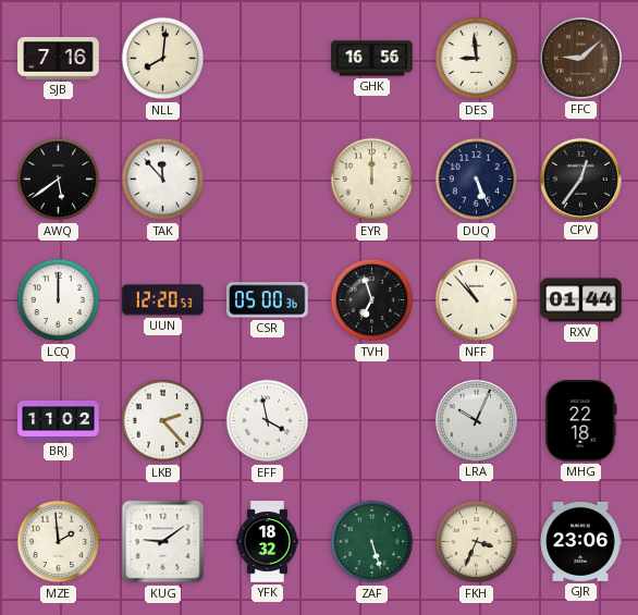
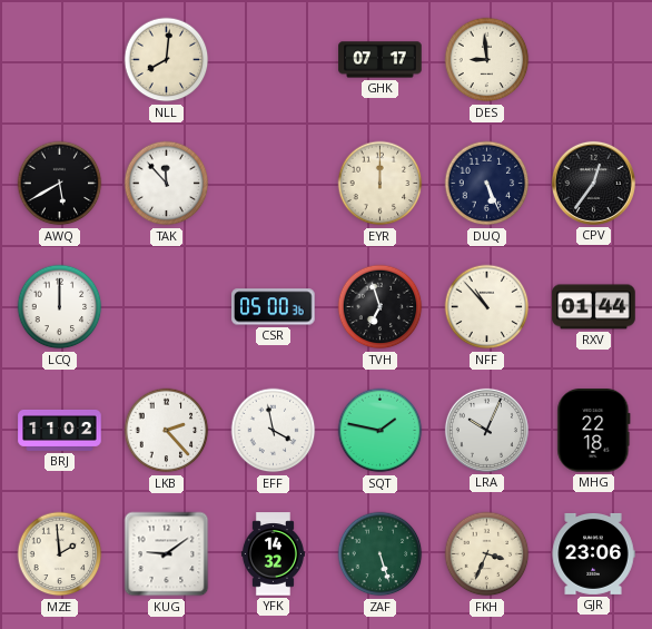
SJB: 7:16 -> none (59, 59)
GHK: 16:56 -> 07:17 (381, 60)
FFC: 9:08 -> none (580, 58)
AWQ: 5:39 -> 5:40 (60, 184)
UUN: 12:20 -> none (163, 300)
SQT: none -> 1:47 (381, 431)
YFK: 18:32 -> 14:32 (273, 554)
